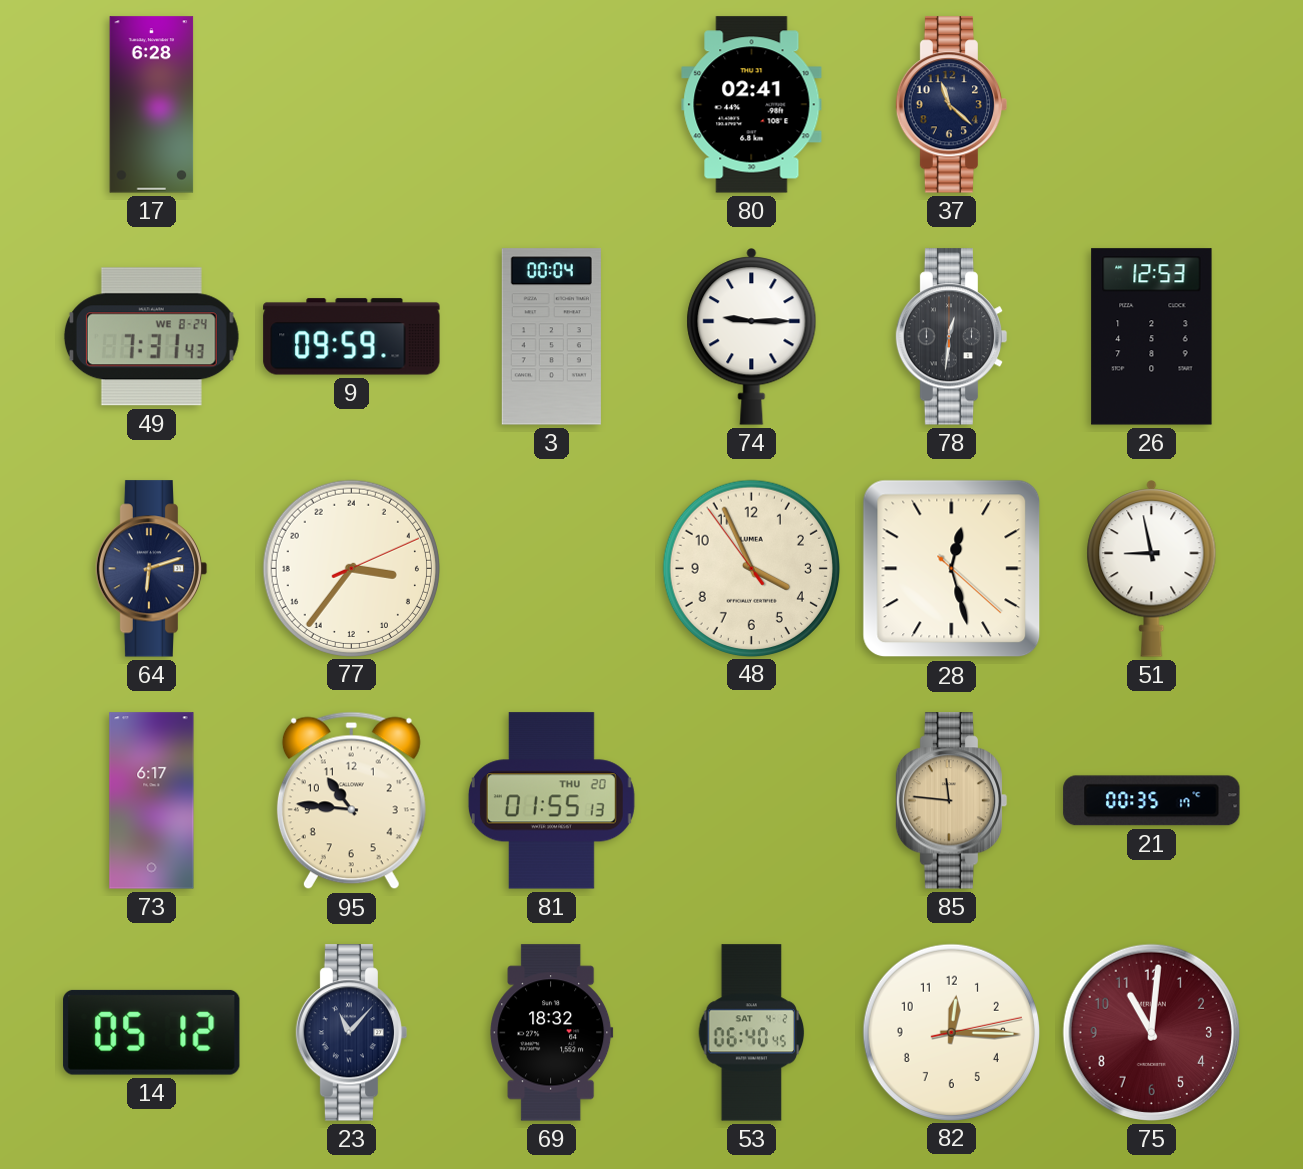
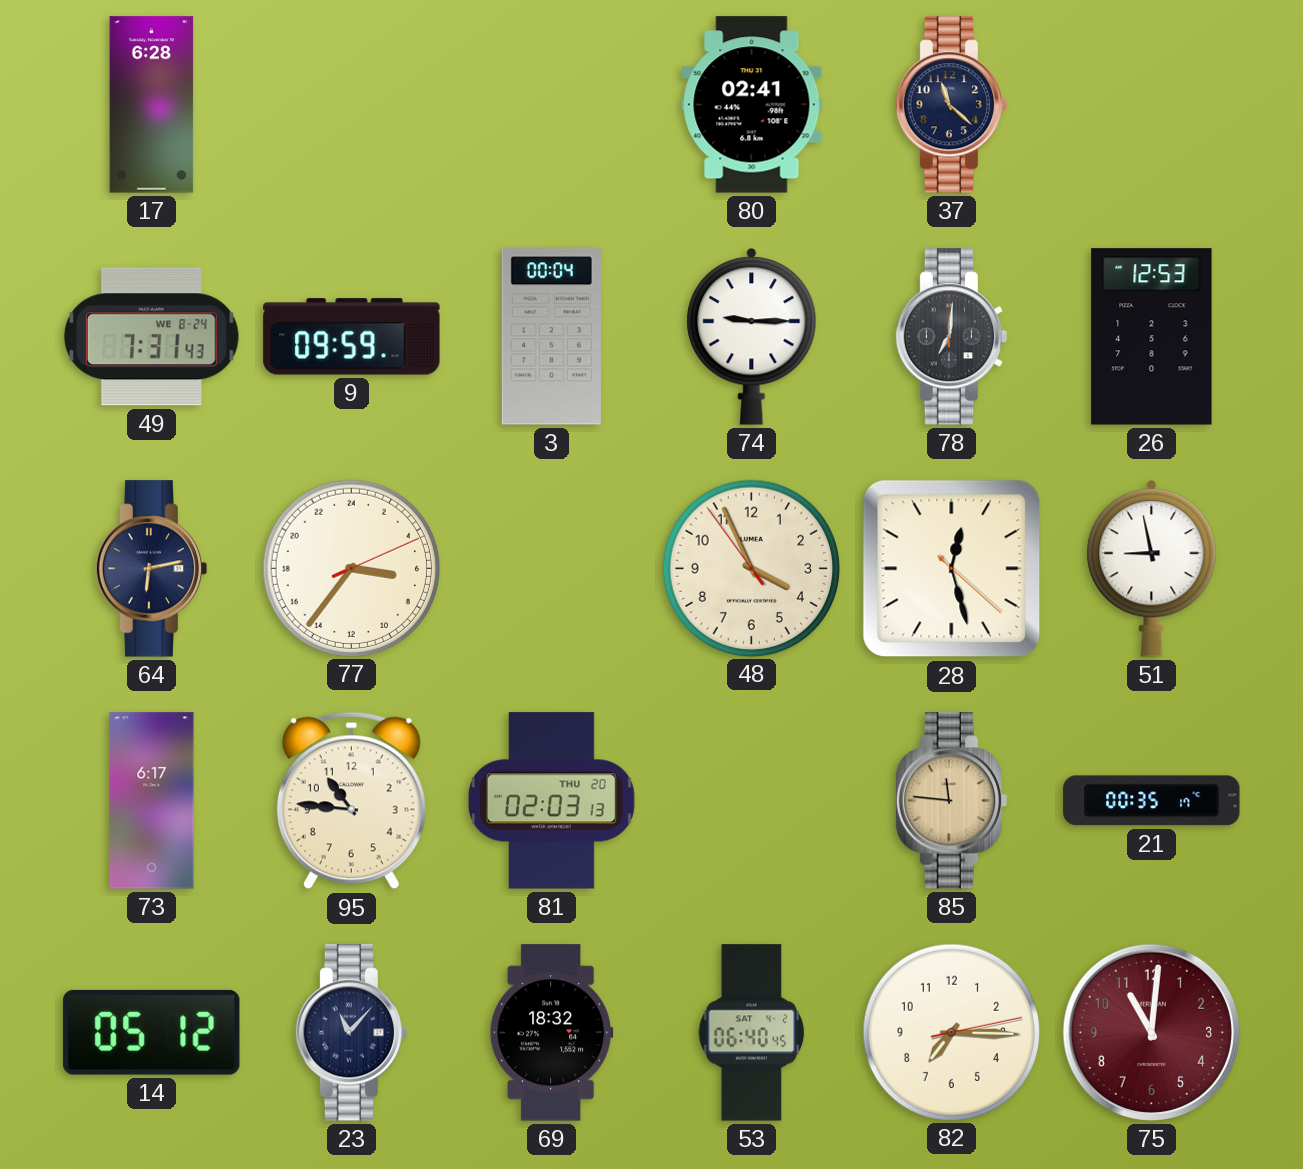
78: 12:31 -> 7:01 (952, 337)
64: 6:12 -> 6:13 (152, 569)
81: 01:55 -> 02:03 (551, 801)
82: 12:15 -> 7:15 (951, 1032)
